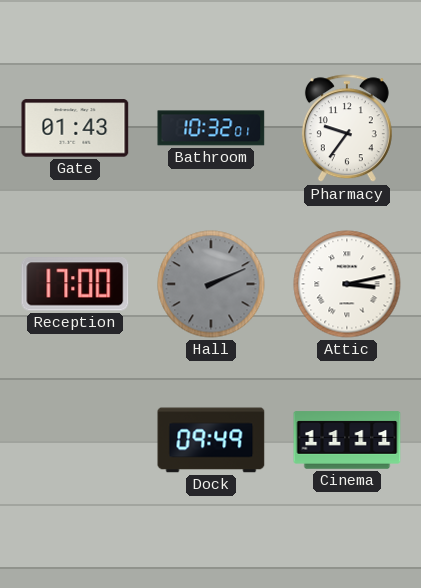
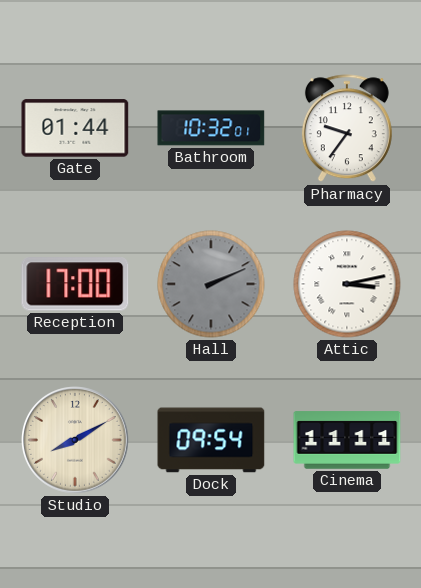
Gate: 01:43 -> 01:44 (75, 128)
Studio: none -> 8:10 (76, 441)
Dock: 09:49 -> 09:54 (211, 440)
